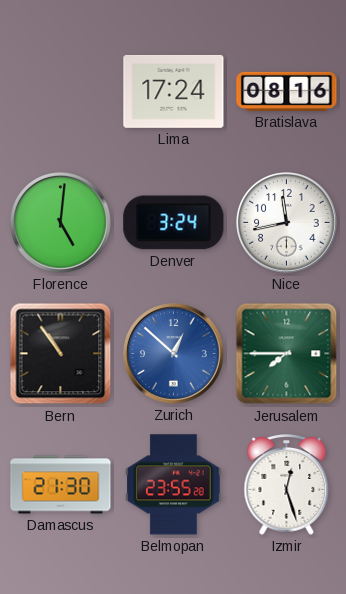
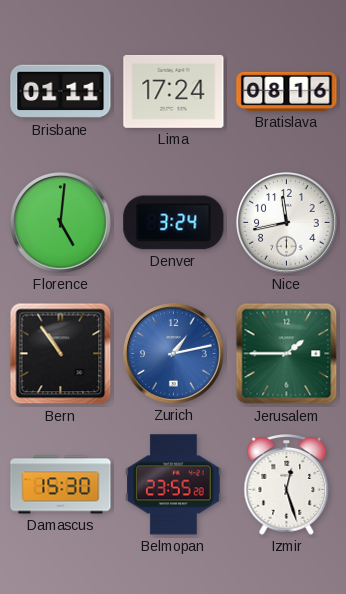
Brisbane: none -> 01:11 (61, 92)
Zurich: 12:52 -> 1:13 (174, 354)
Jerusalem: 7:45 -> 1:45 (287, 354)
Damascus: 21:30 -> 15:30 (61, 485)
